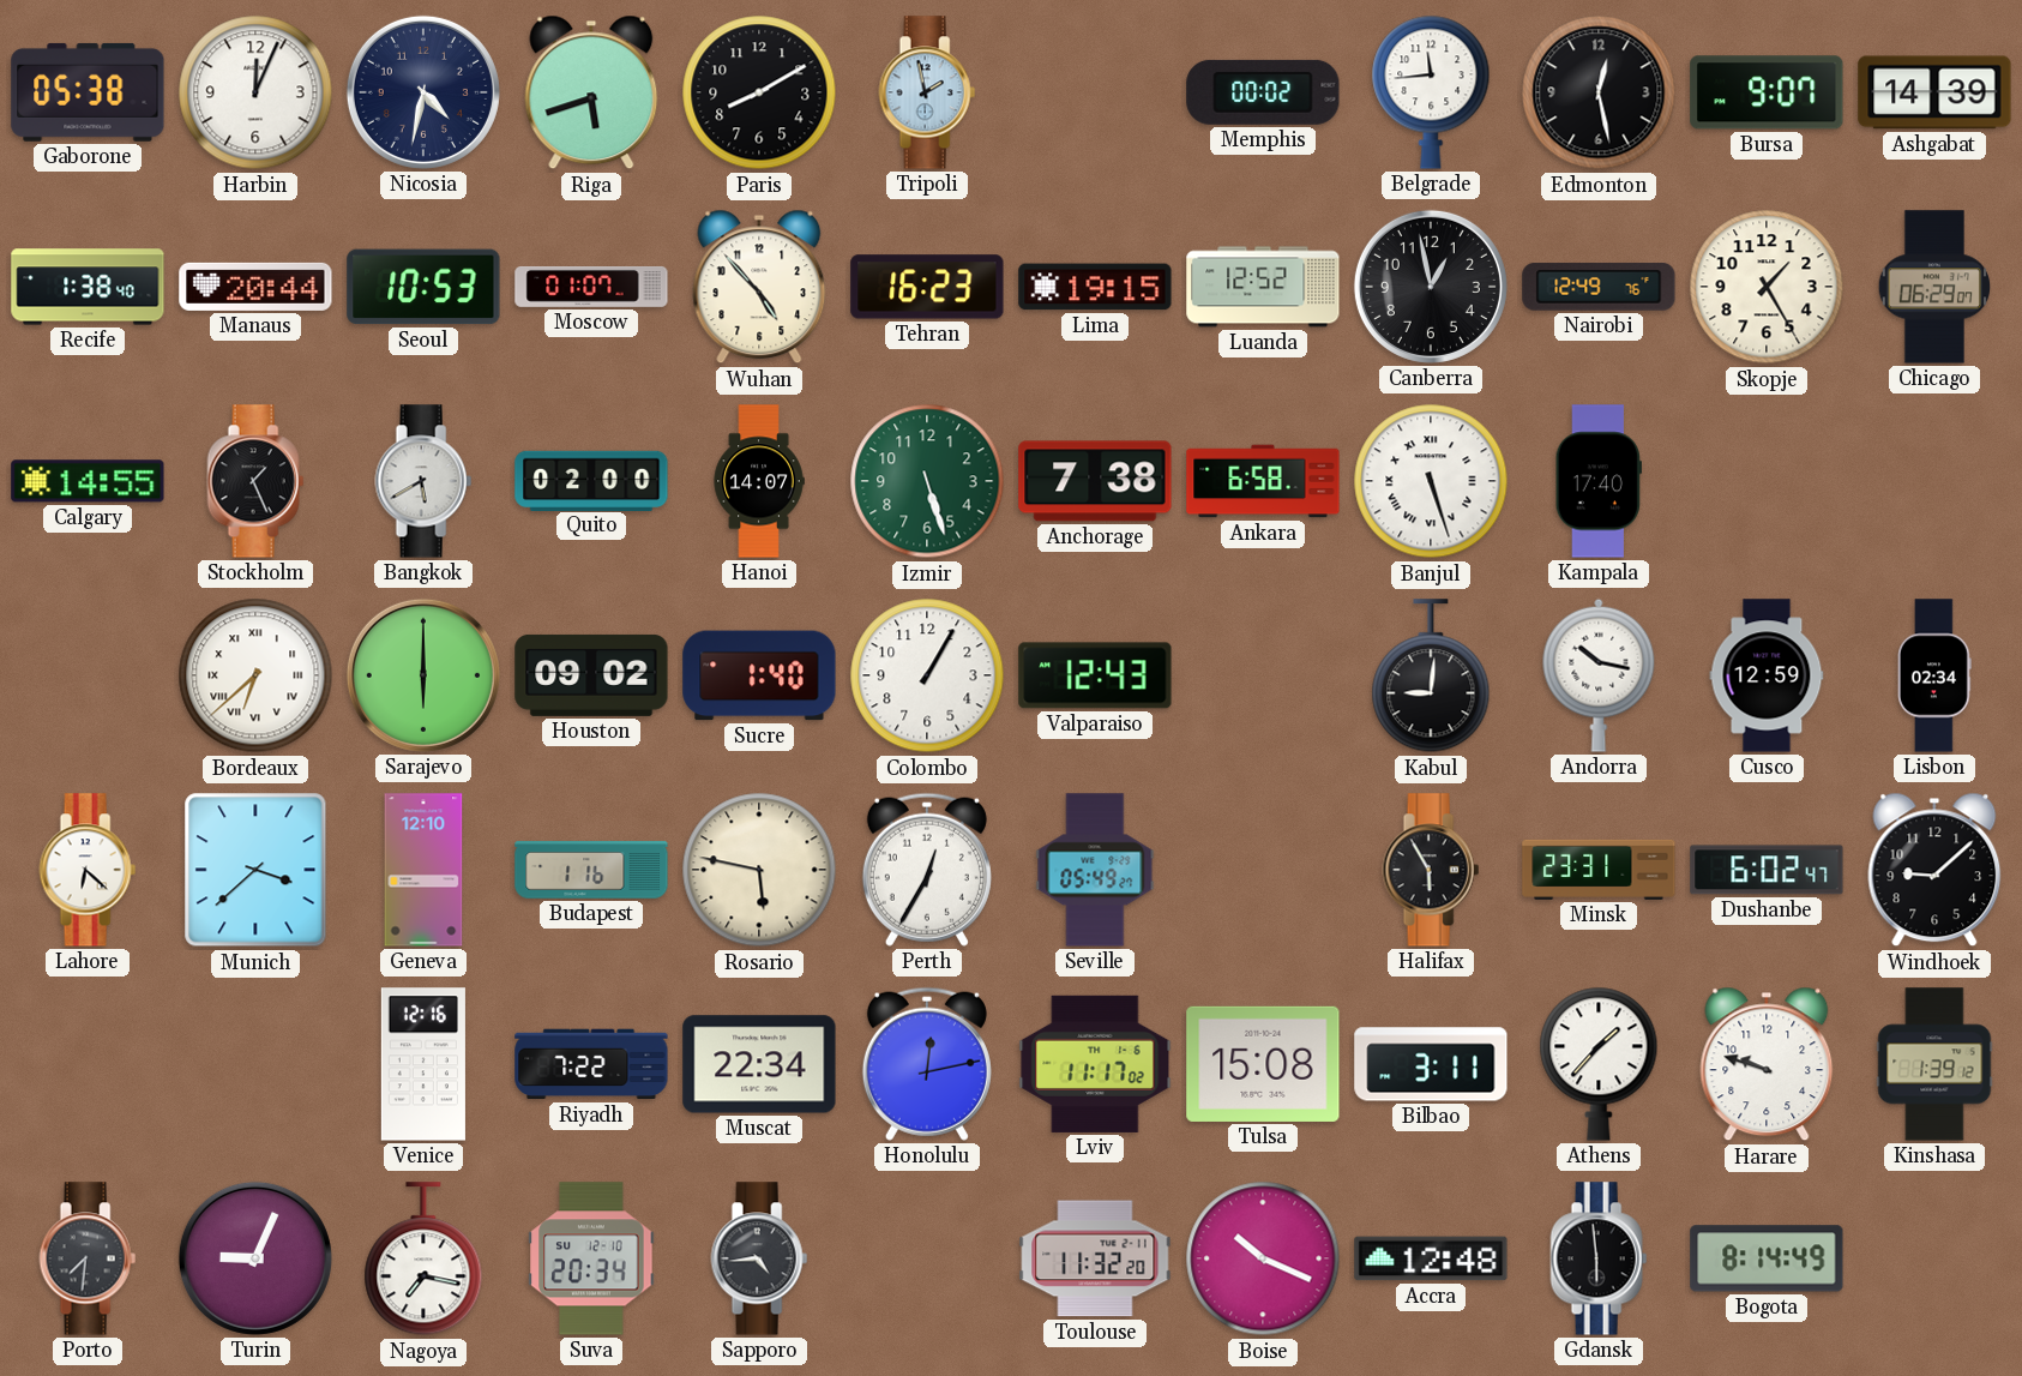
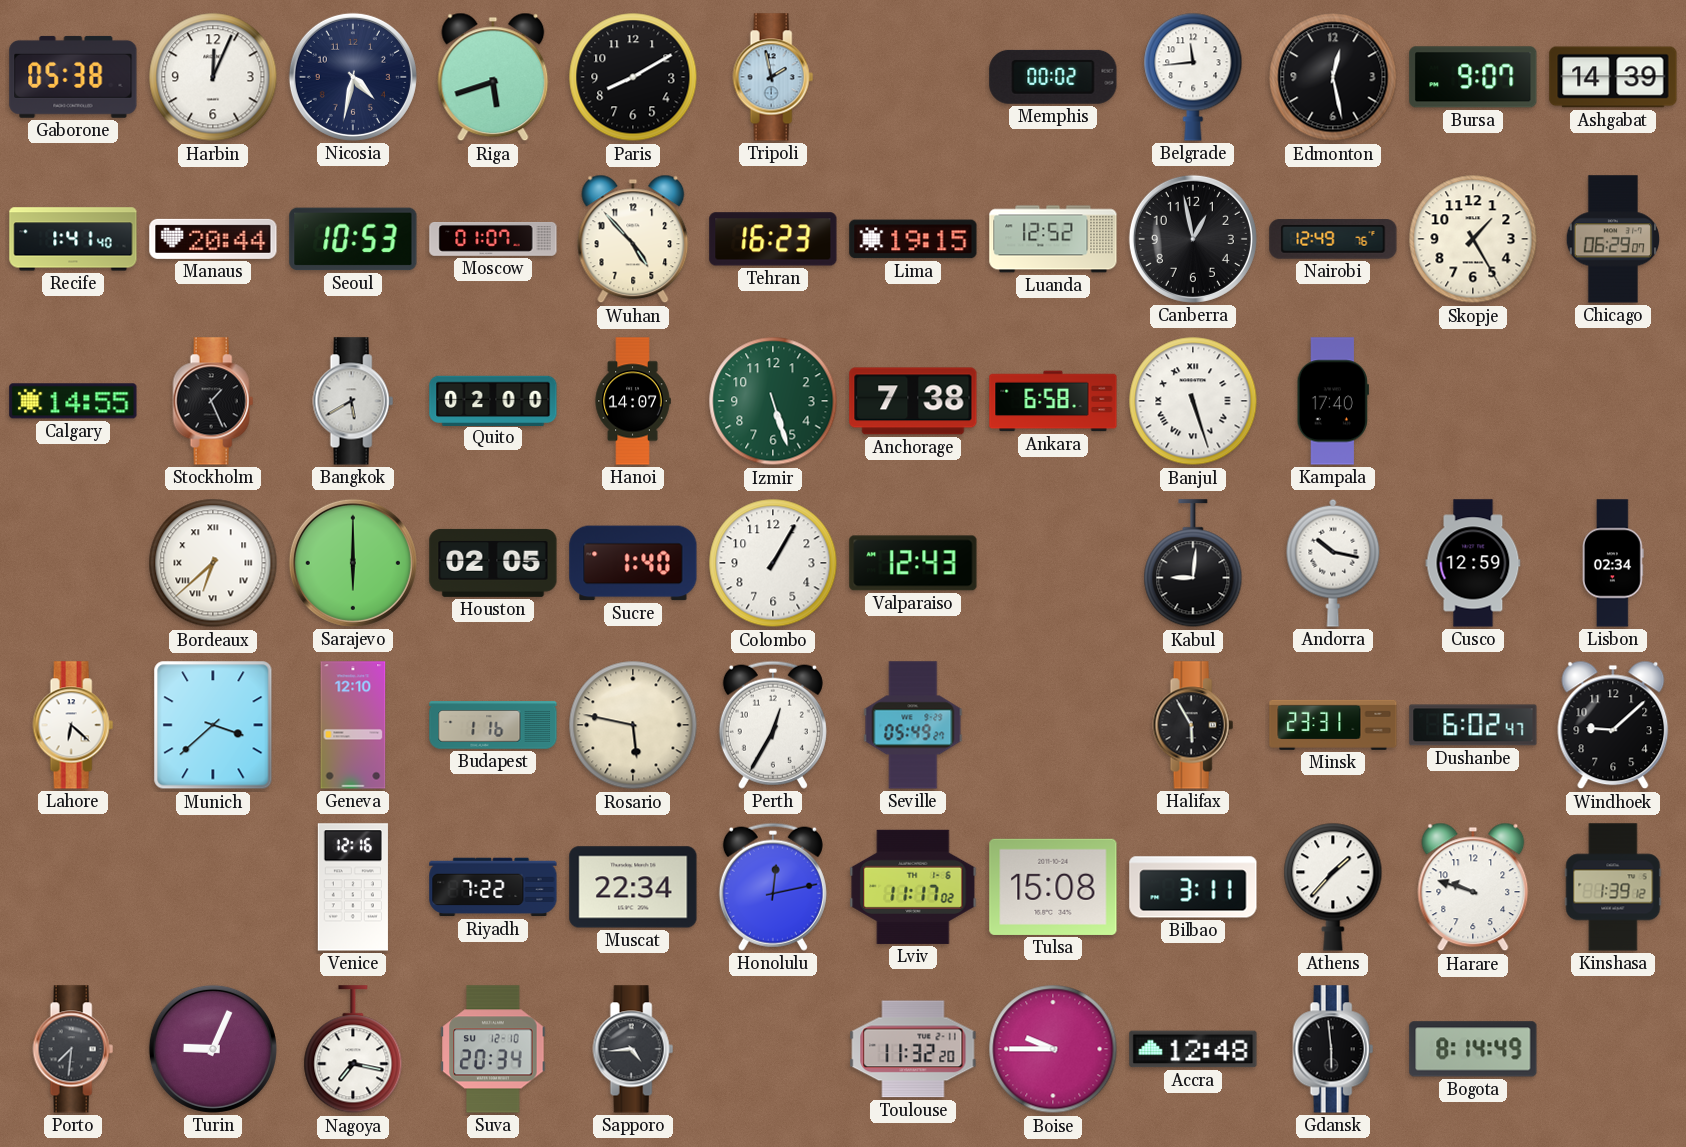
Recife: 1:38 -> 1:41 (73, 239)
Houston: 09:02 -> 02:05 (493, 563)
Boise: 10:19 -> 9:45 (1053, 1049)
